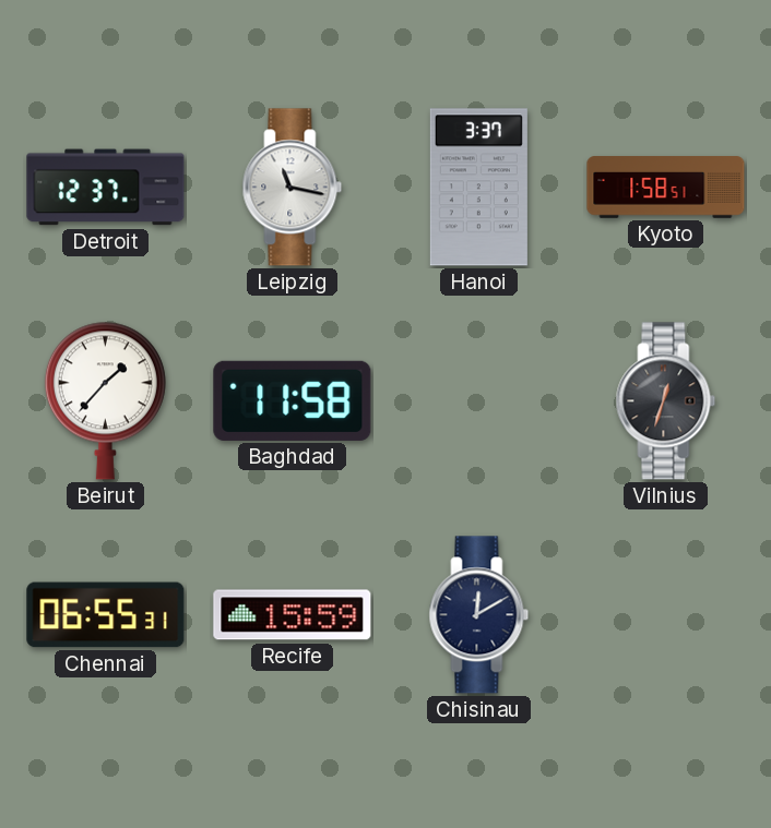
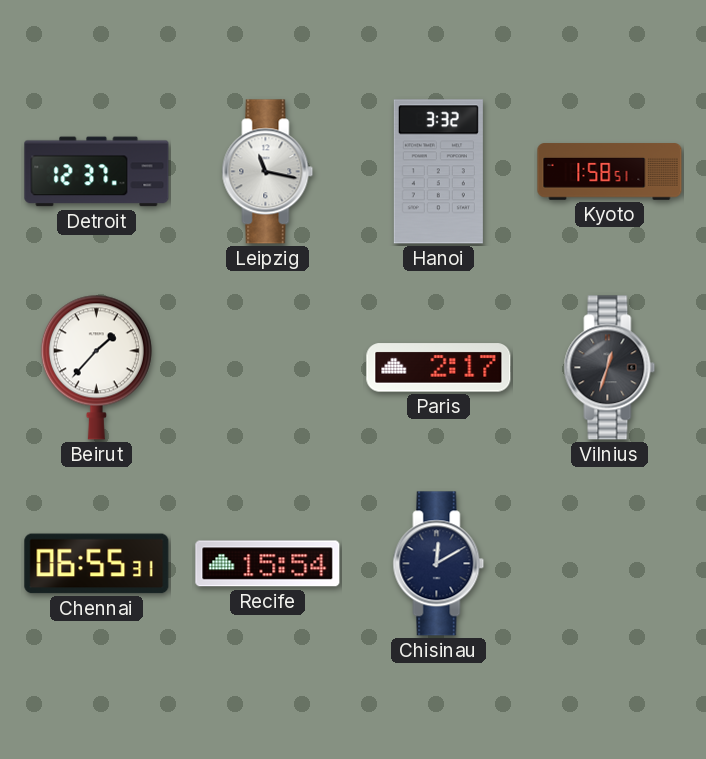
Hanoi: 3:37 -> 3:32 (438, 172)
Baghdad: 11:58 -> none (293, 400)
Paris: none -> 2:17 (439, 368)
Recife: 15:59 -> 15:54 (268, 564)
